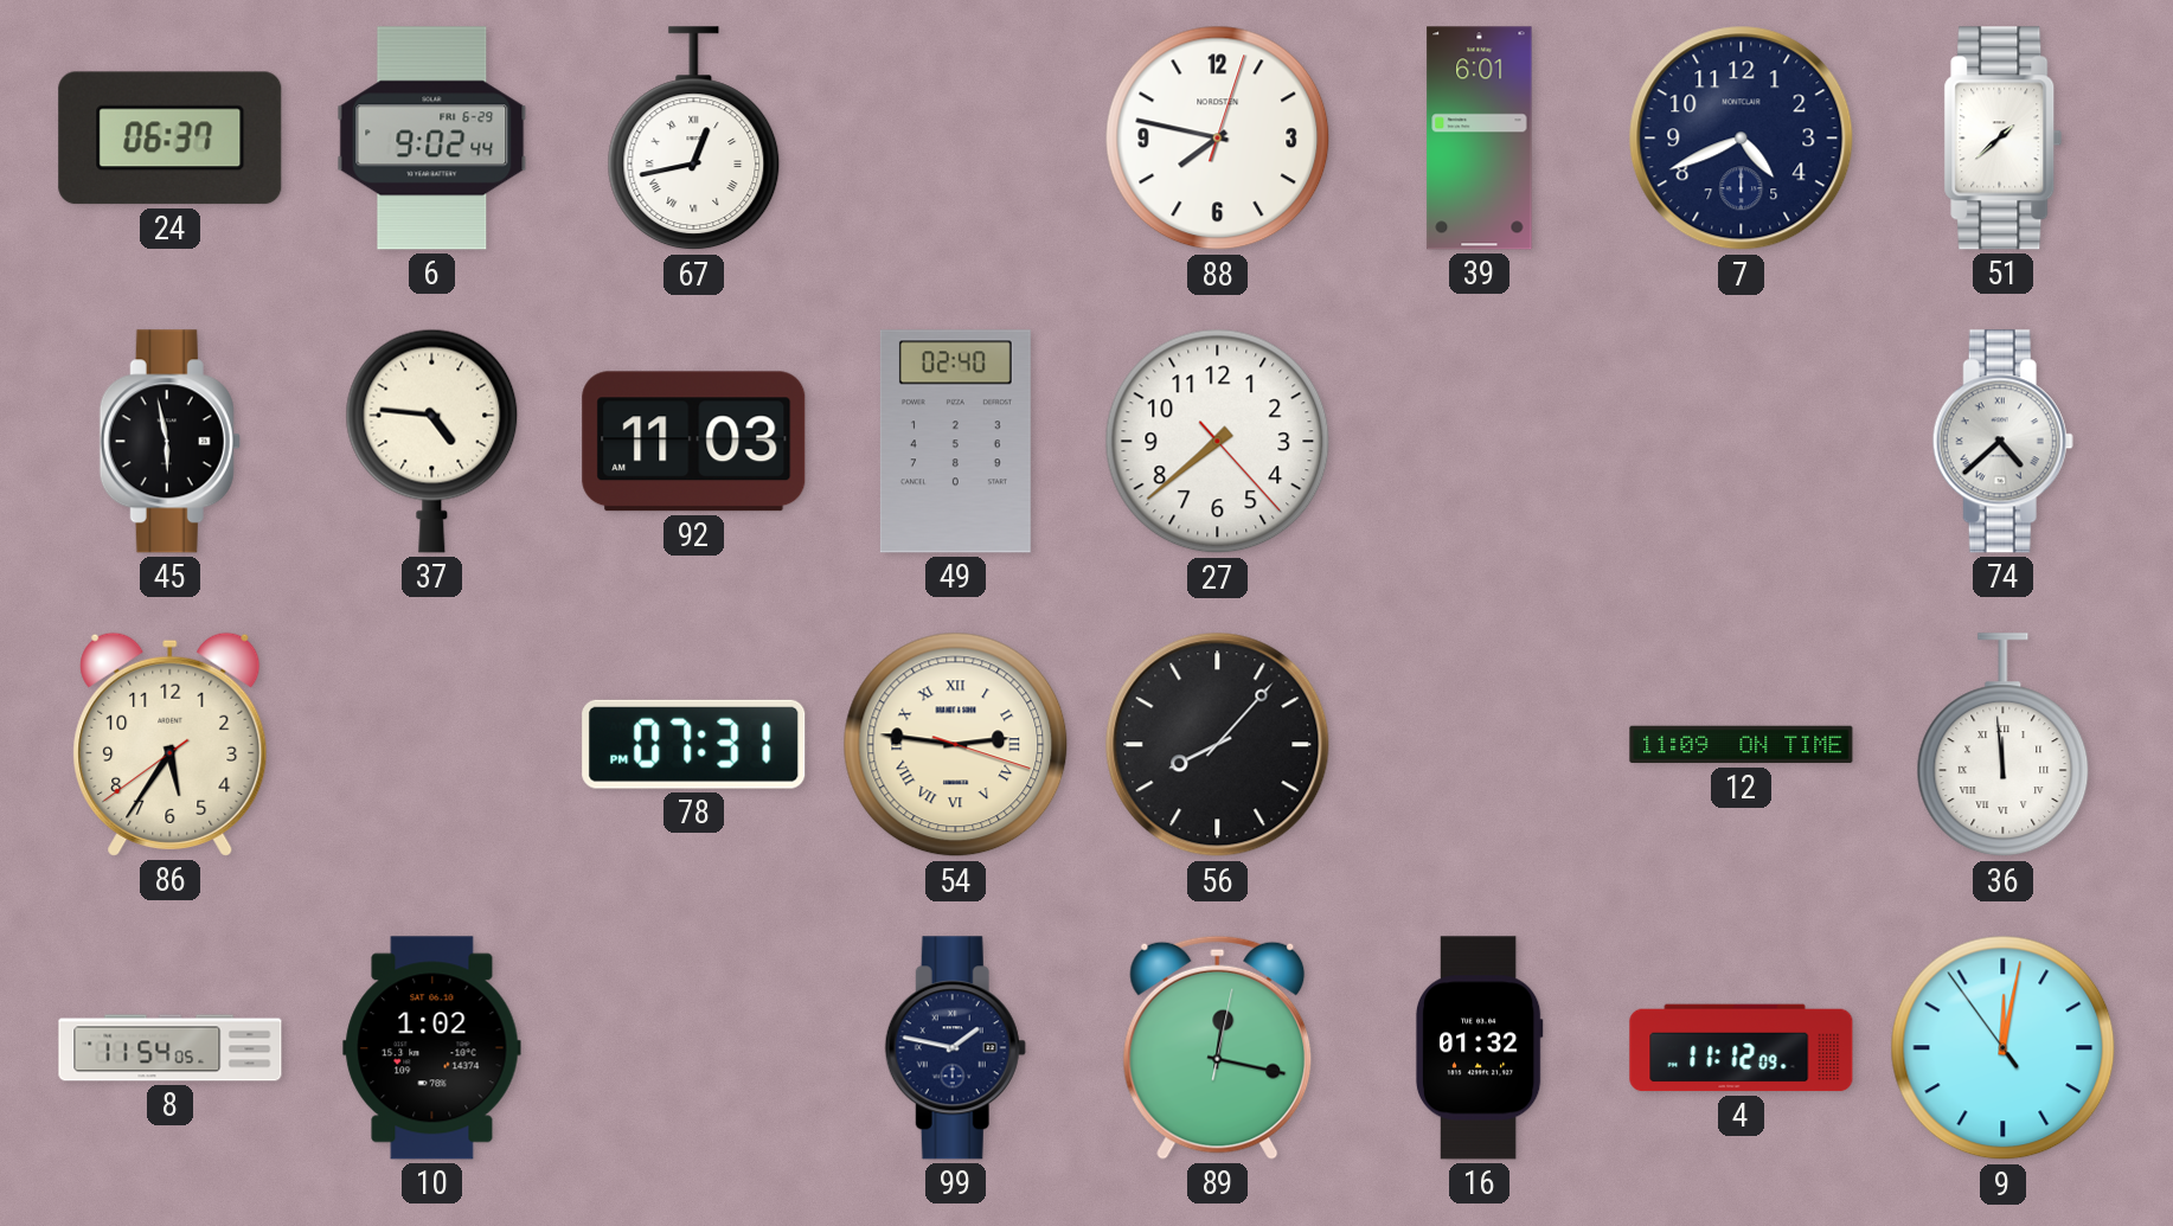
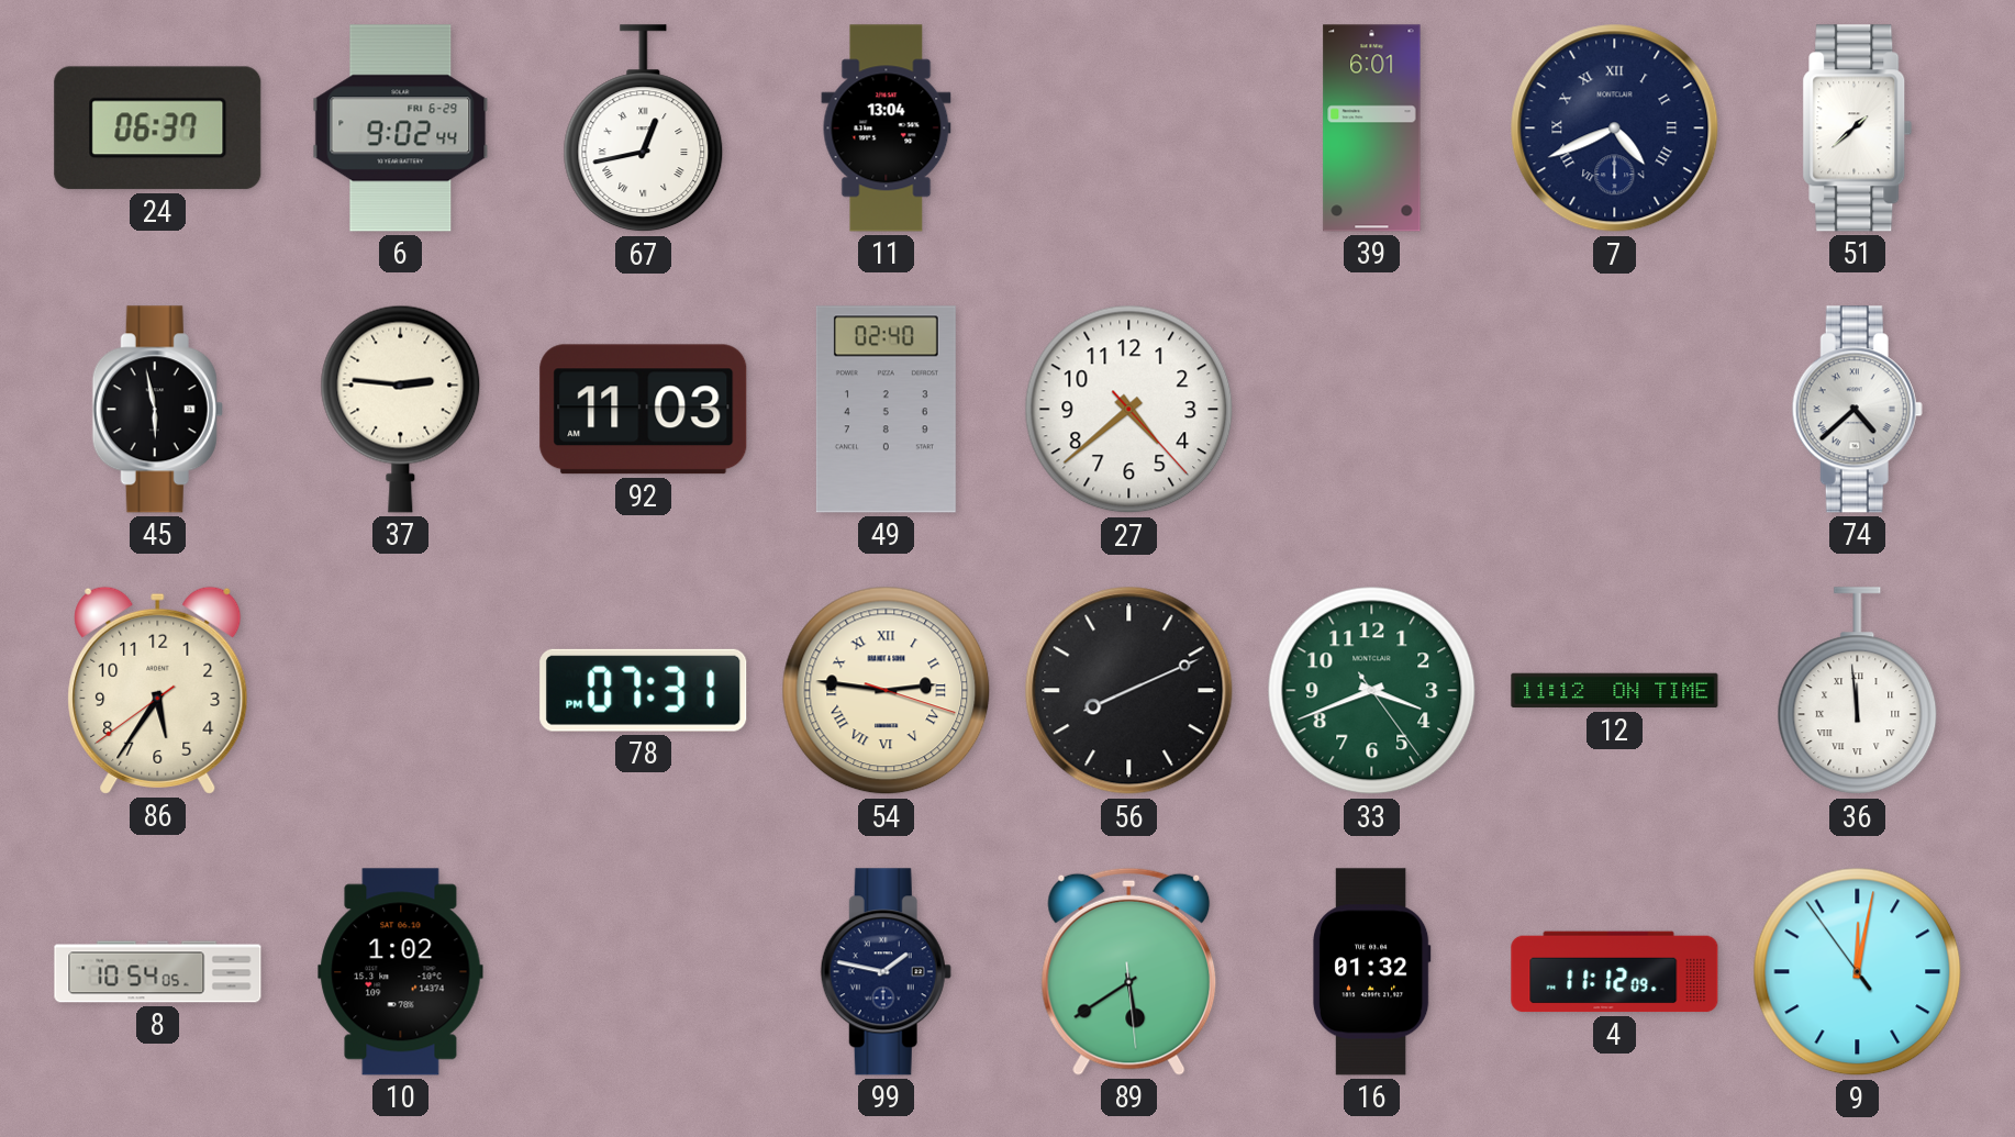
11: none -> 13:04 (887, 129)
88: 7:47 -> none (1218, 139)
7 numerals: Arabic -> Roman (1615, 129)
37: 4:46 -> 2:46 (401, 409)
27: 7:38 -> 4:38 (1129, 410)
56: 8:07 -> 8:11 (1129, 691)
33: none -> 3:41 (1372, 691)
12: 11:09 -> 11:12 (1615, 691)
8: 11:54 -> 10:54 (158, 972)
89: 12:17 -> 5:39 (1129, 971)
